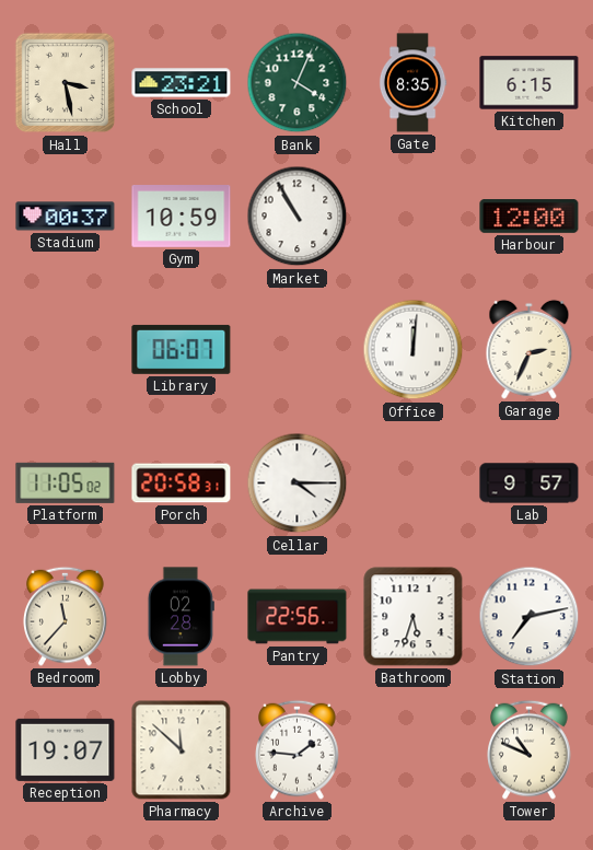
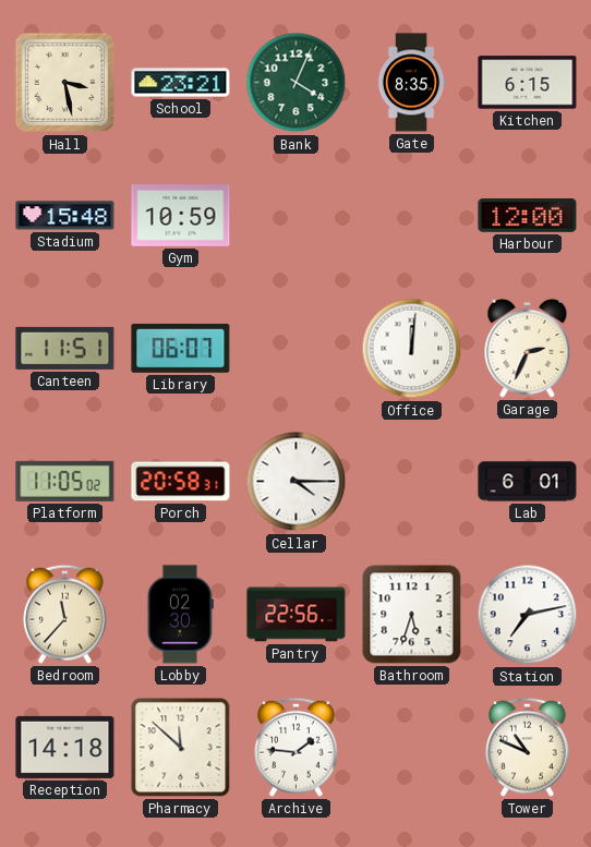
Stadium: 00:37 -> 15:48 (65, 216)
Market: 10:55 -> none (298, 217)
Canteen: none -> 11:51 (65, 348)
Lab: 9:57 -> 6:01 (528, 482)
Lobby: 02:28 -> 02:30 (180, 615)
Reception: 19:07 -> 14:18 (65, 747)
